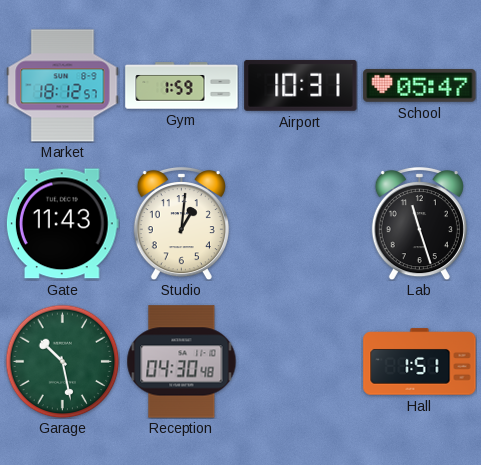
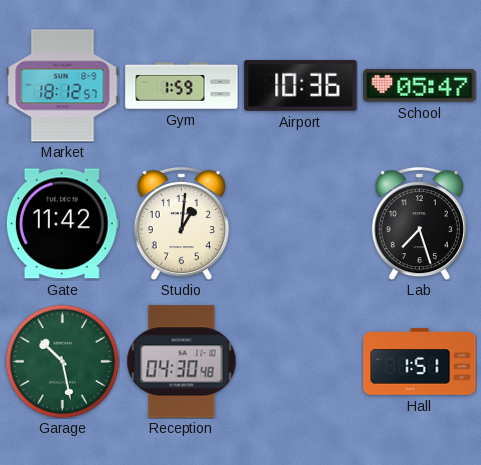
Airport: 10:31 -> 10:36 (301, 85)
Gate: 11:43 -> 11:42 (62, 224)
Lab: 11:27 -> 7:27 (419, 223)
